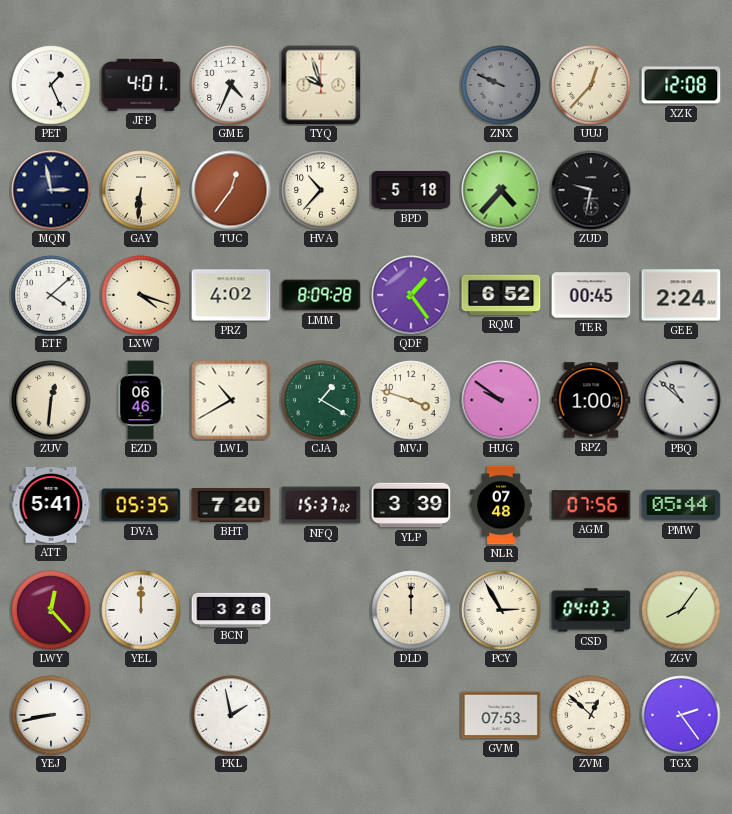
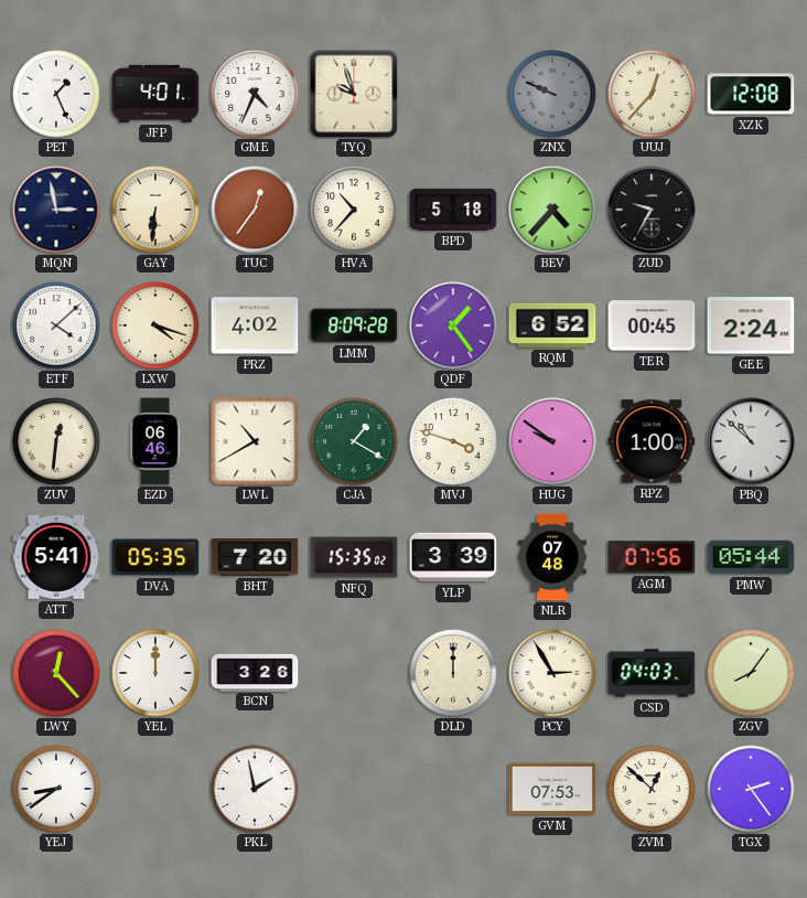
ZUD: 9:32 -> 9:35 (652, 210)
NFQ: 15:37 -> 15:35 (354, 557)
YEJ: 8:43 -> 8:39 (56, 789)
